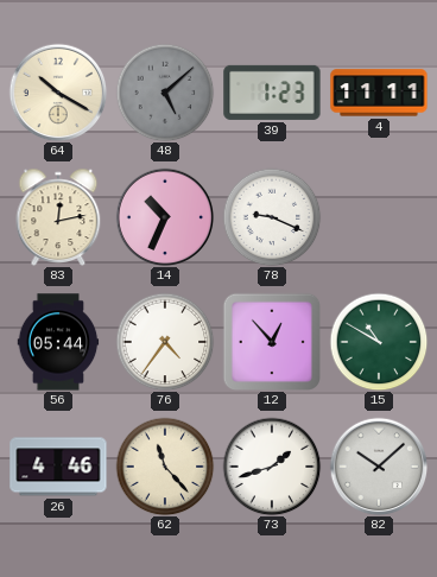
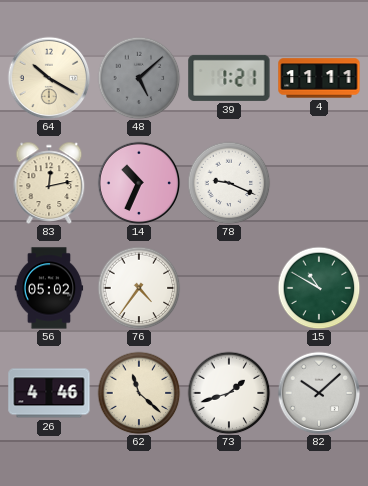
39: 1:23 -> 1:21 (229, 78)
56: 05:44 -> 05:02 (49, 288)
12: 12:53 -> none (271, 341)
62: 11:23 -> 11:22 (139, 393)
